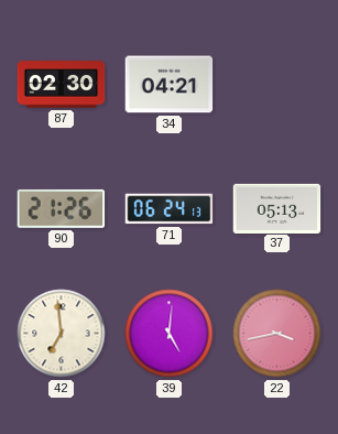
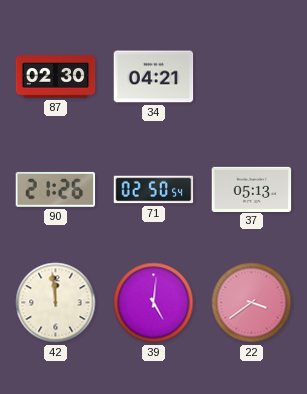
71: 06:24 -> 02:50 (154, 190)
42: 6:59 -> 11:59 (56, 303)
22: 3:43 -> 3:39 (252, 303)
